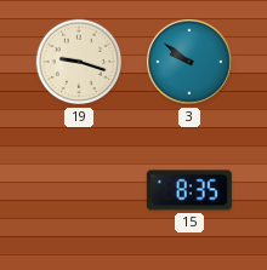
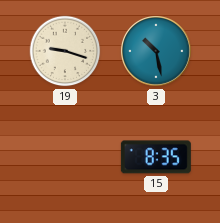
3: 9:51 -> 10:28 (157, 52)
